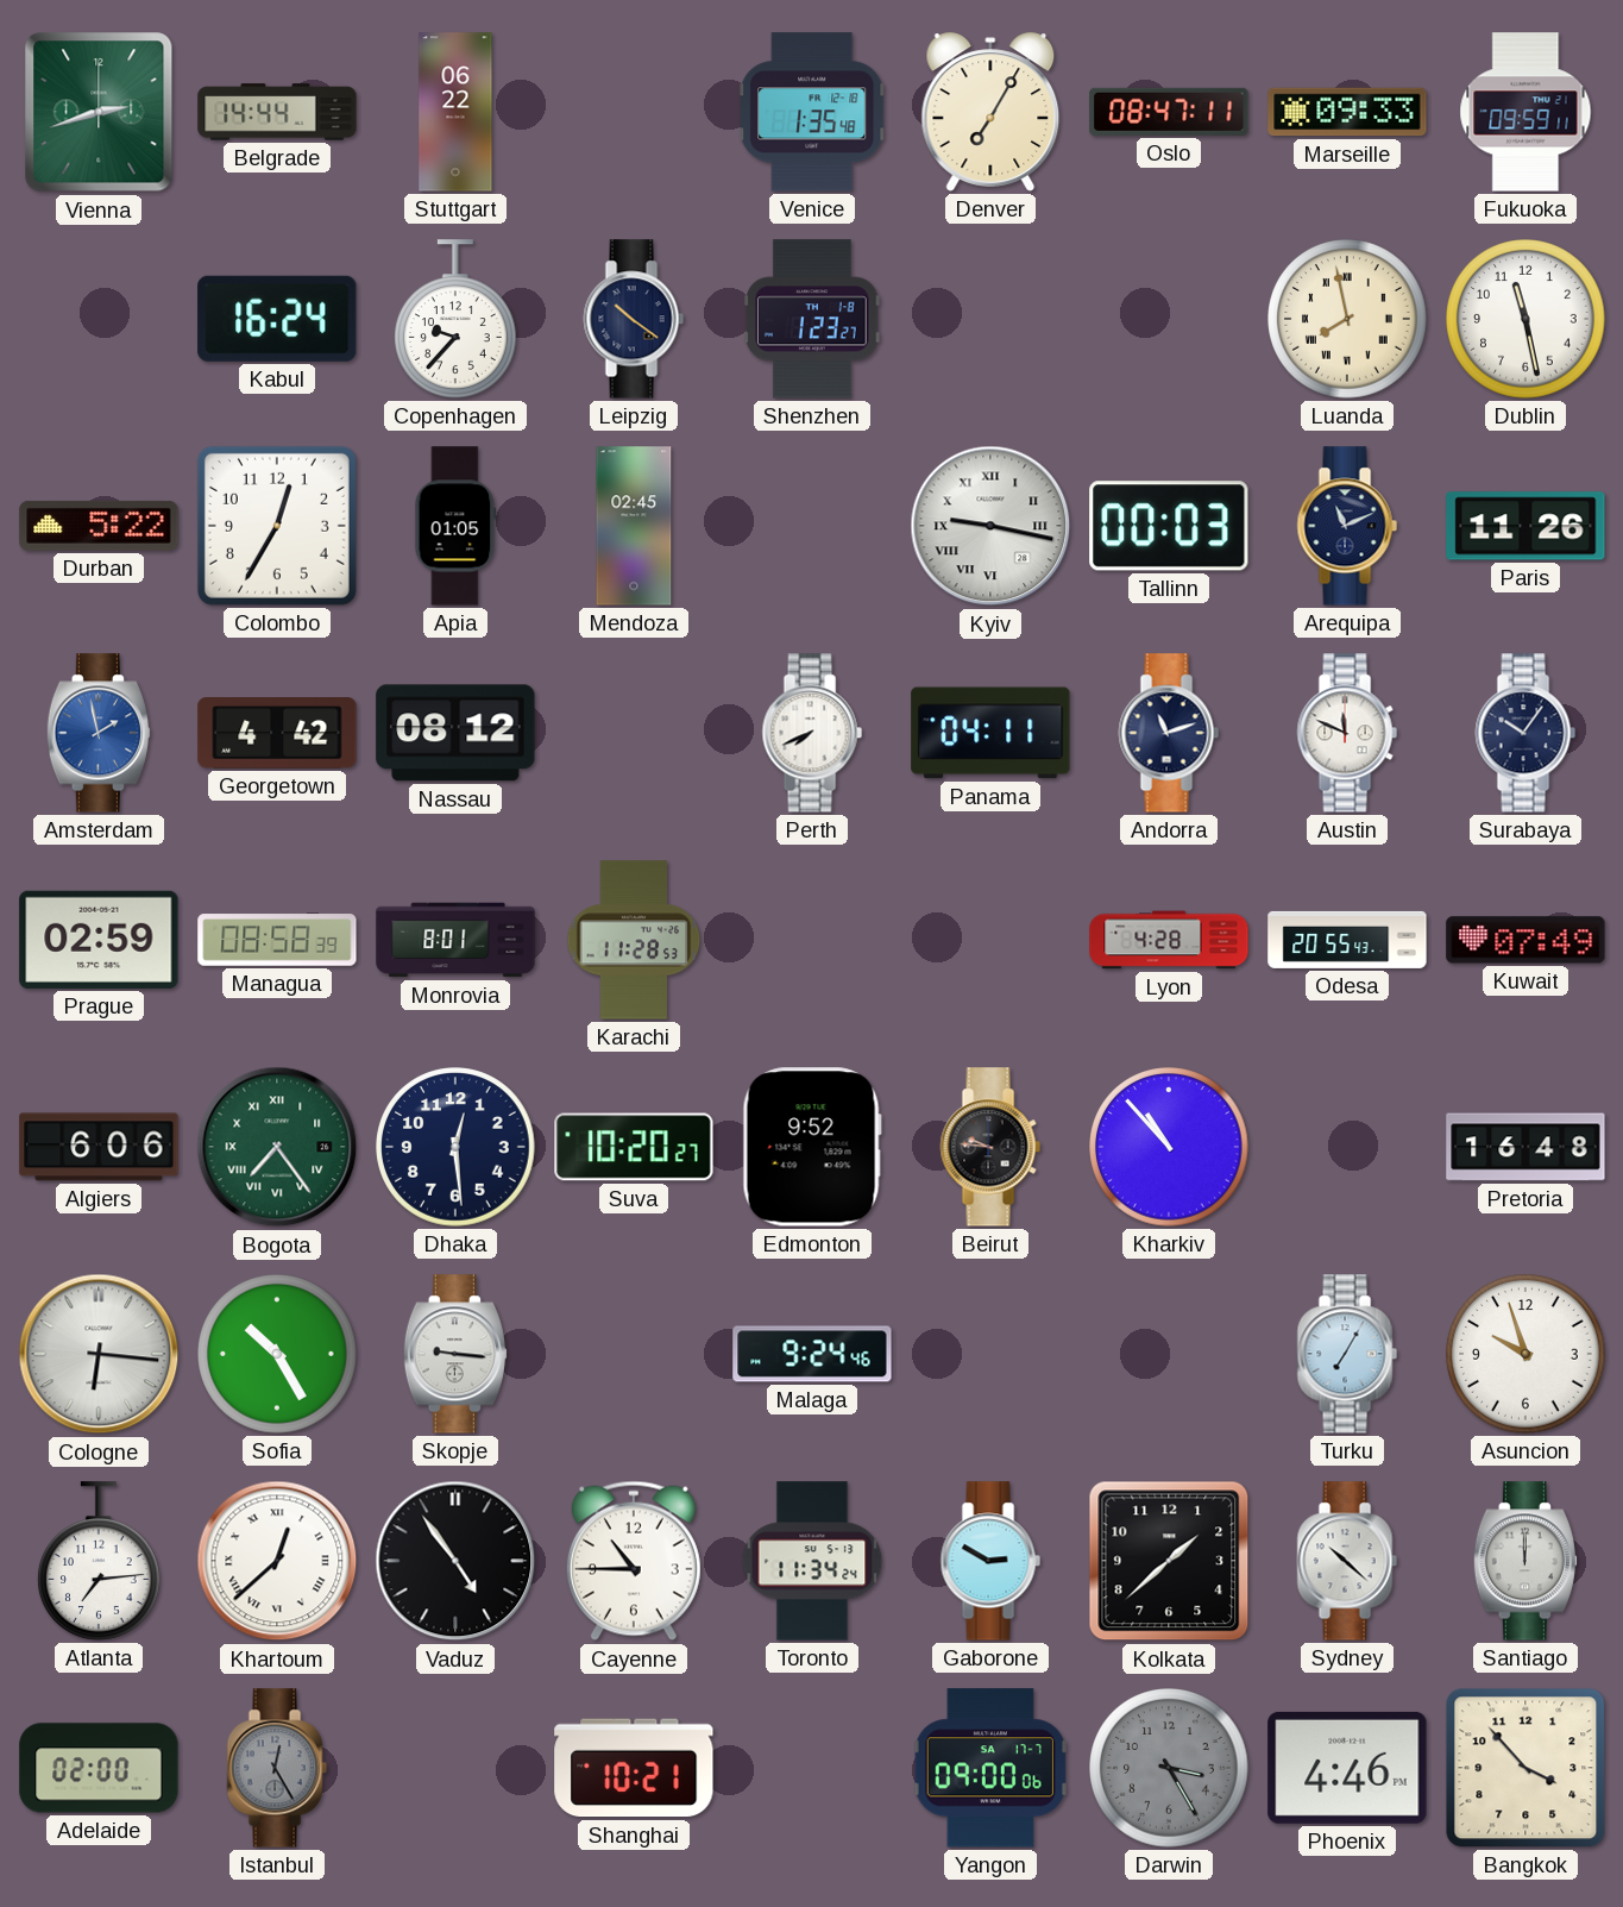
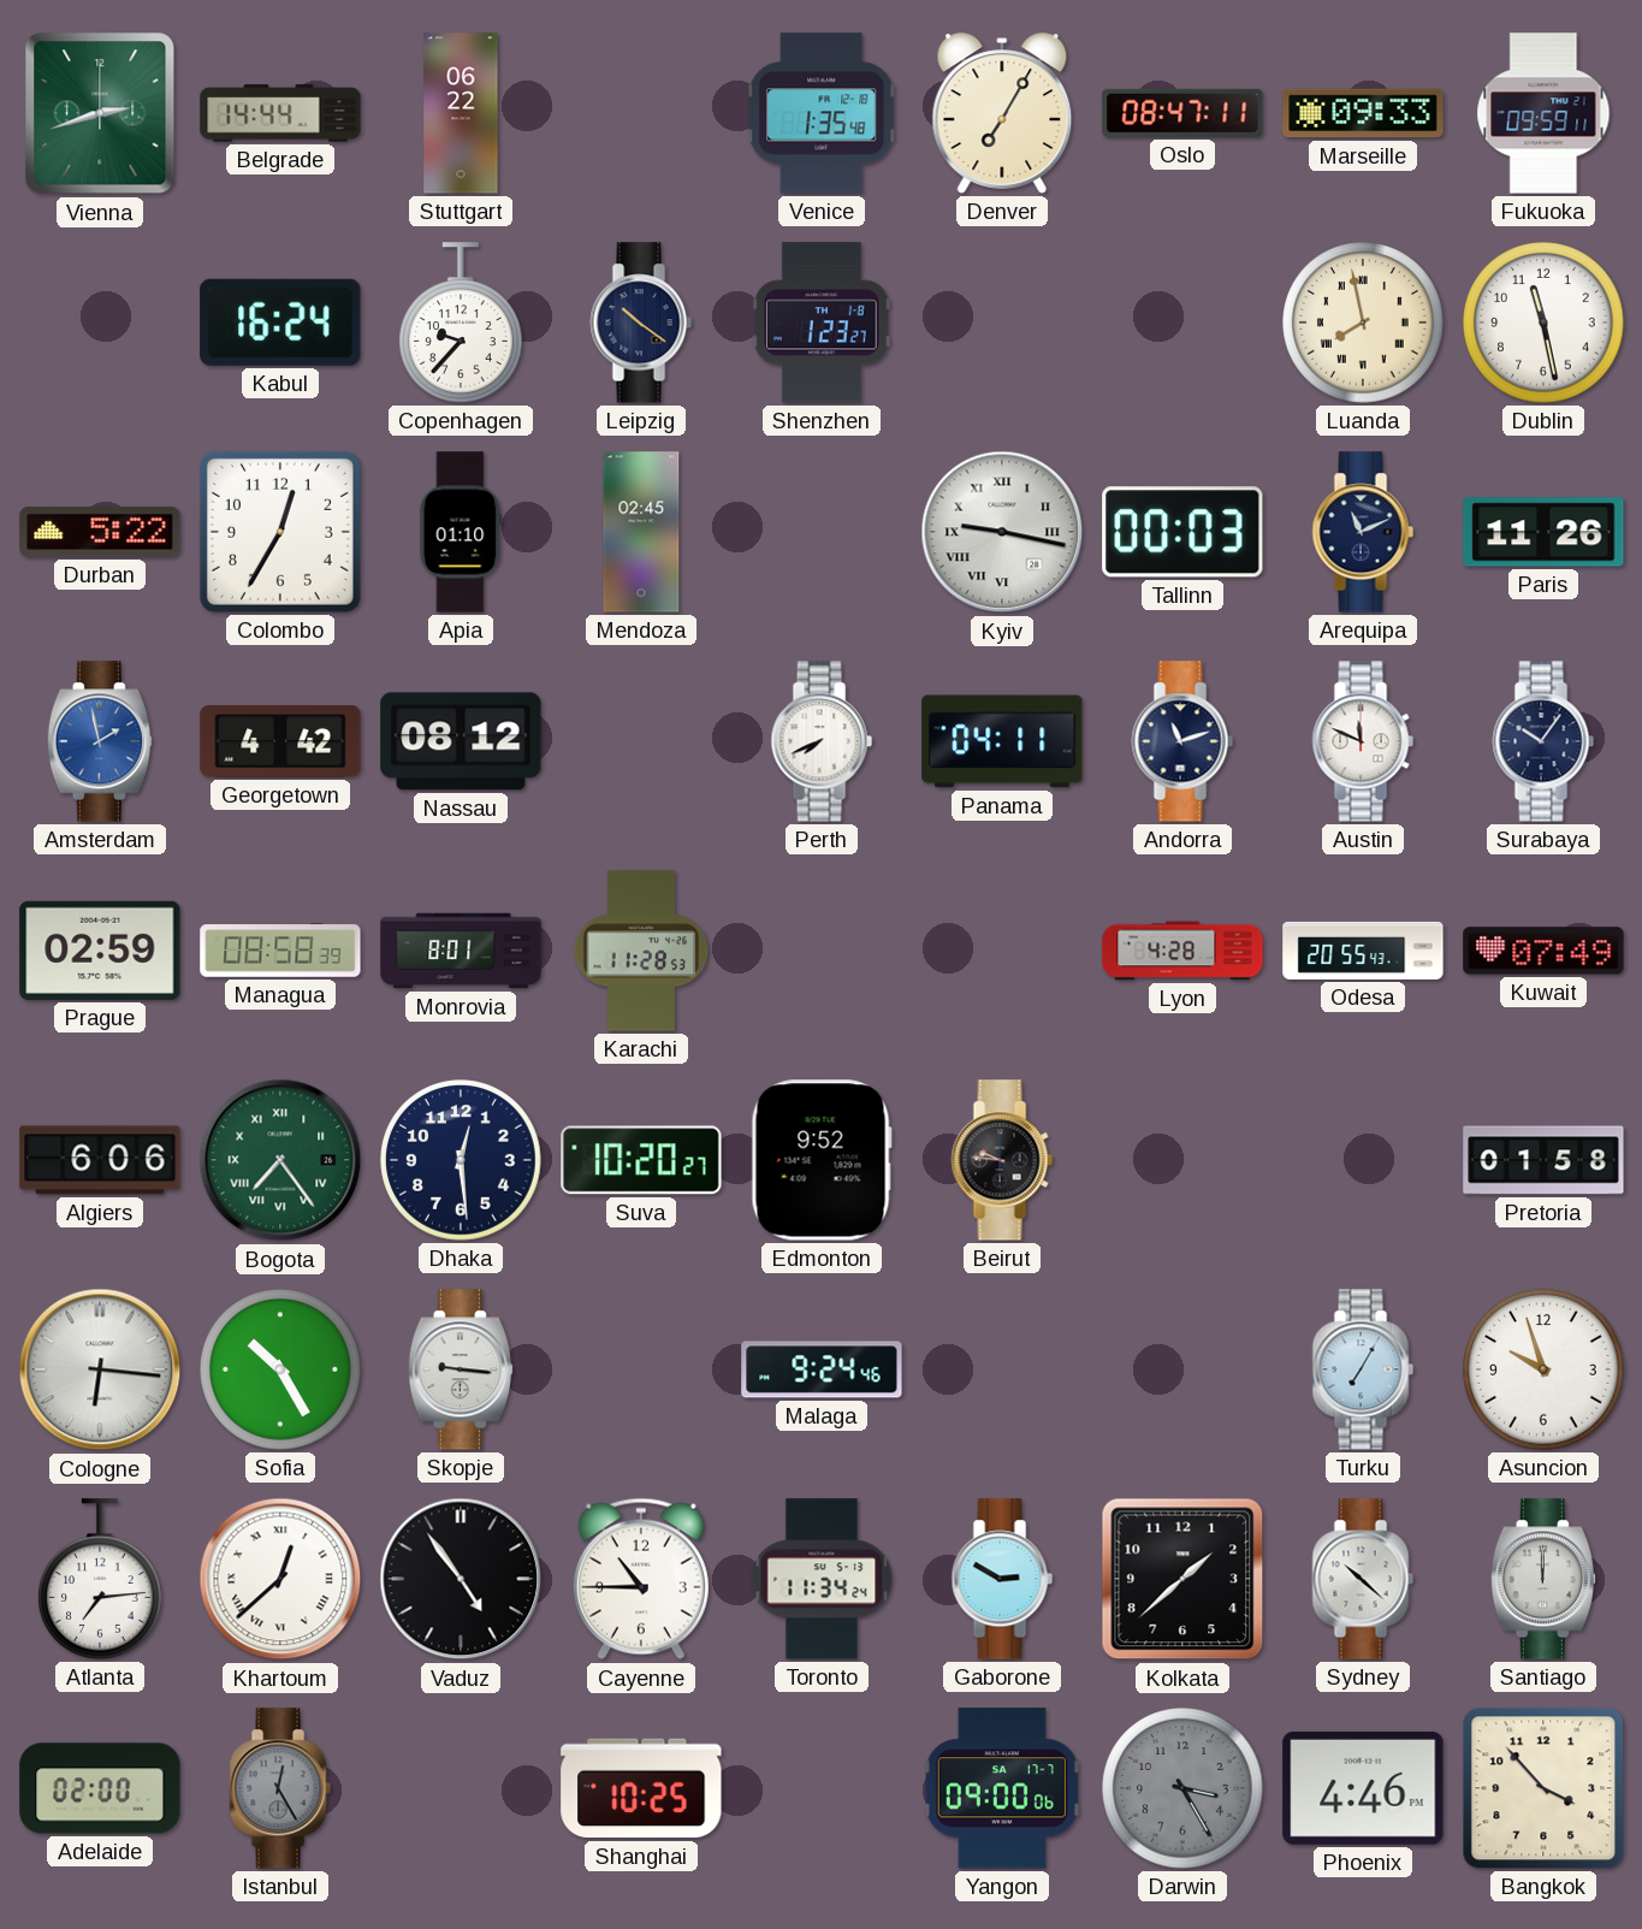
Apia: 01:05 -> 01:10 (461, 532)
Kharkiv: 10:53 -> none (1169, 1147)
Pretoria: 16:48 -> 01:58 (1543, 1160)
Shanghai: 10:21 -> 10:25 (641, 1788)
